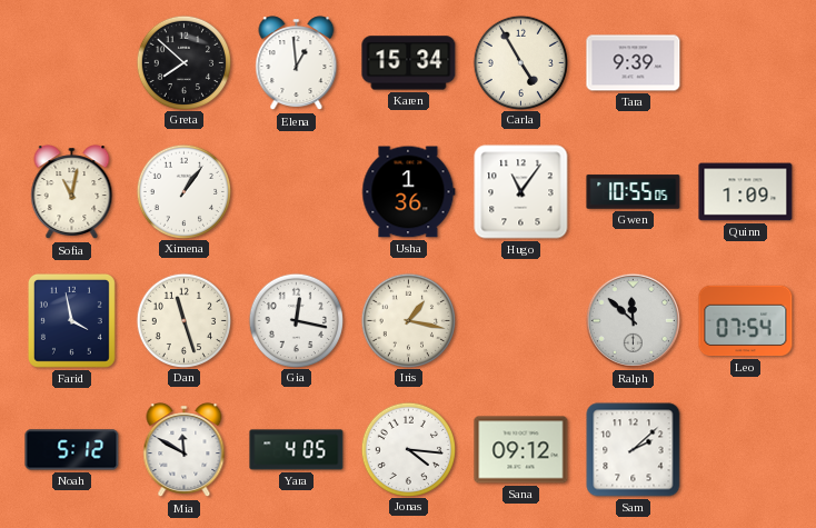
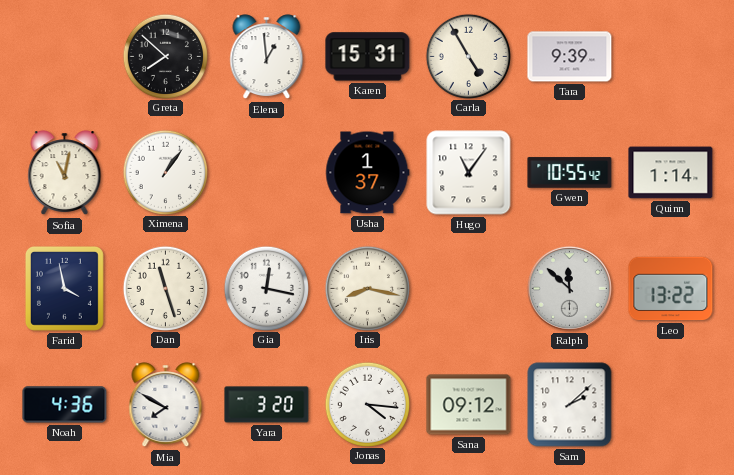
Karen: 15:34 -> 15:31 (368, 57)
Usha: 1:36 -> 1:37 (368, 173)
Gwen: 10:55:05 -> 10:55:42 (570, 173)
Quinn: 1:09 -> 1:14 (671, 173)
Iris: 1:17 -> 8:17 (367, 288)
Leo: 07:54 -> 13:22 (671, 289)
Noah: 5:12 -> 4:36 (65, 405)
Mia: 11:50 -> 7:50 (166, 405)
Yara: 4:05 -> 3:20 (267, 405)
